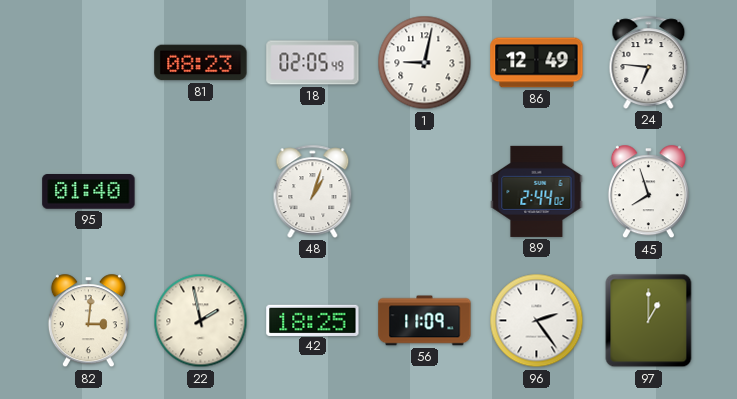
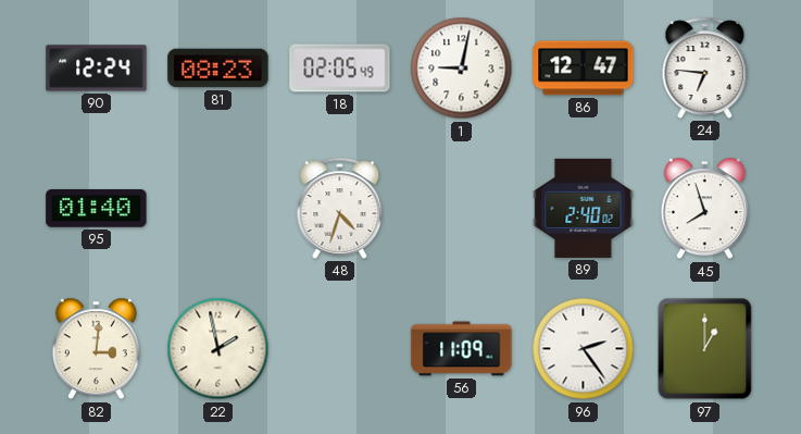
90: none -> 12:24 (97, 69)
86: 12:49 -> 12:47 (584, 69)
48: 1:03 -> 4:33 (340, 208)
89: 2:44 -> 2:40 (584, 208)
42: 18:25 -> none (313, 320)
